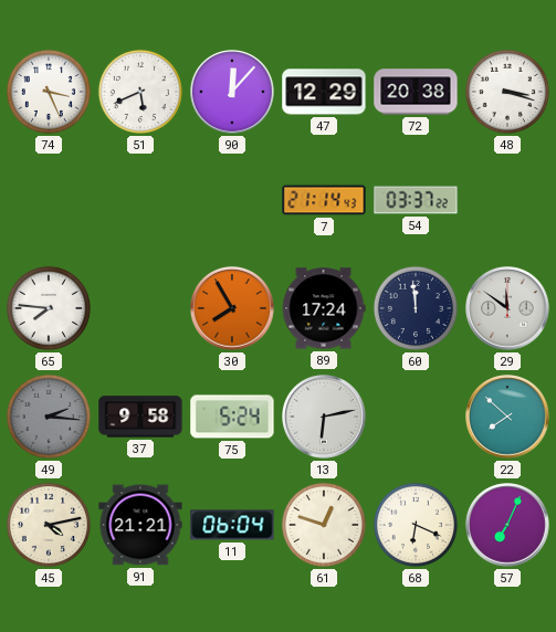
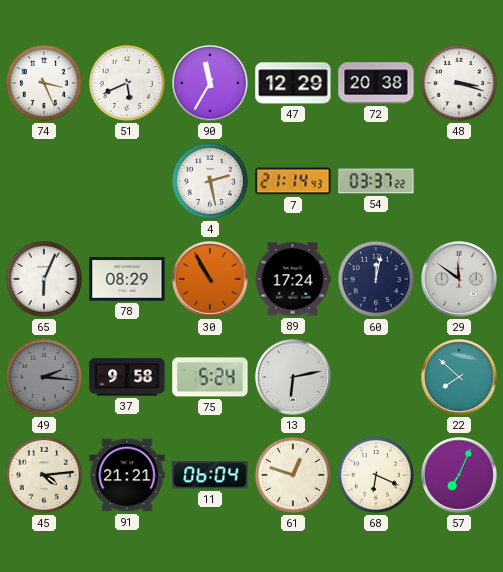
90: 12:07 -> 11:35 (210, 83)
4: none -> 2:28 (210, 181)
65: 7:46 -> 6:04 (44, 279)
78: none -> 08:29 (127, 280)
30: 7:55 -> 10:55 (210, 279)
60: 11:59 -> 12:02 (376, 279)
45: 4:13 -> 4:14 (44, 475)
